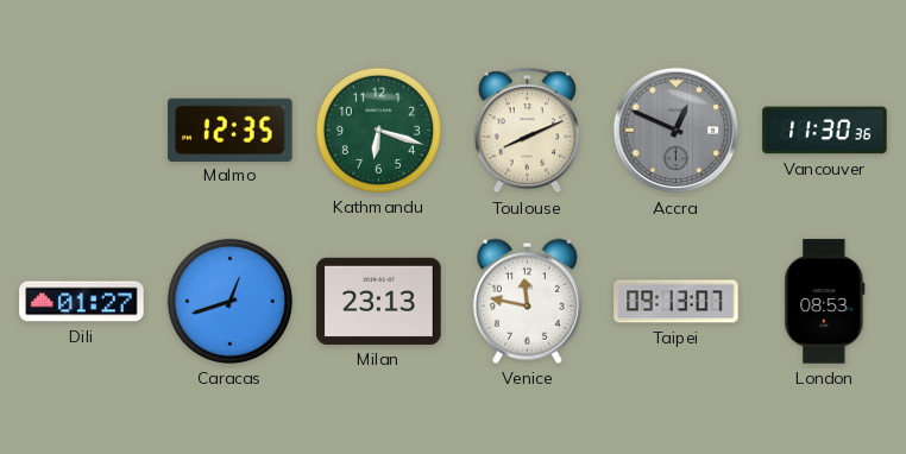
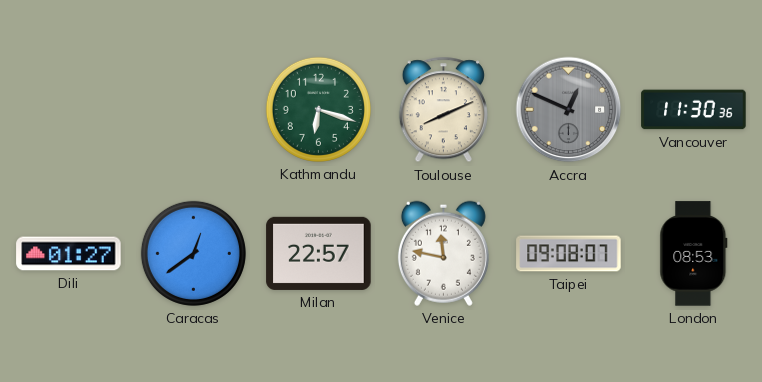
Malmo: 12:35 -> none (231, 130)
Caracas: 12:42 -> 12:39 (193, 253)
Milan: 23:13 -> 22:57 (319, 253)
Taipei: 09:13 -> 09:08 (569, 254)
